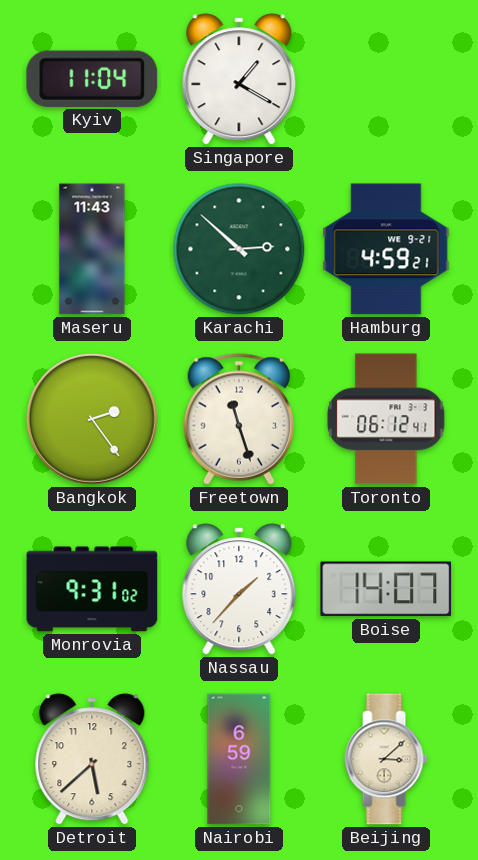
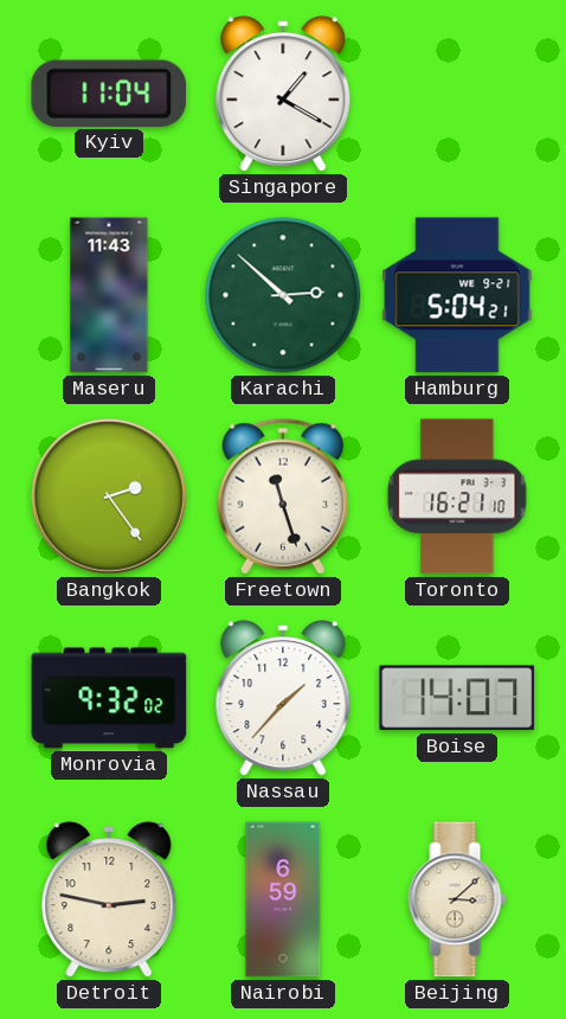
Hamburg: 4:59 -> 5:04 (457, 295)
Toronto: 06:12 -> 16:21 (457, 496)
Monrovia: 9:31 -> 9:32 (109, 698)
Detroit: 5:38 -> 2:47 (109, 899)
